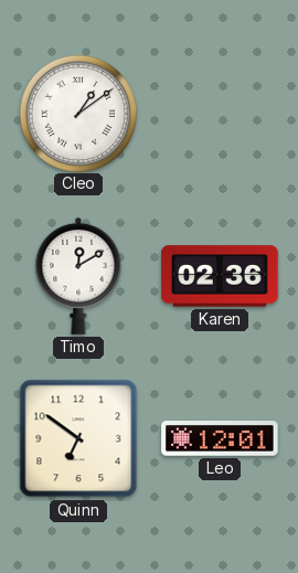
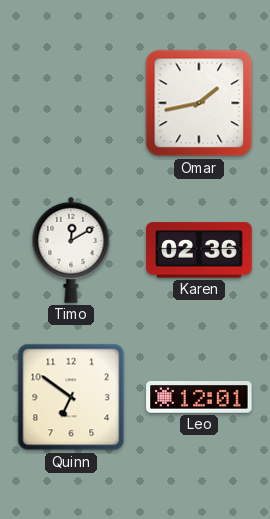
Cleo: 1:09 -> none (77, 113)
Omar: none -> 1:43 (199, 103)
